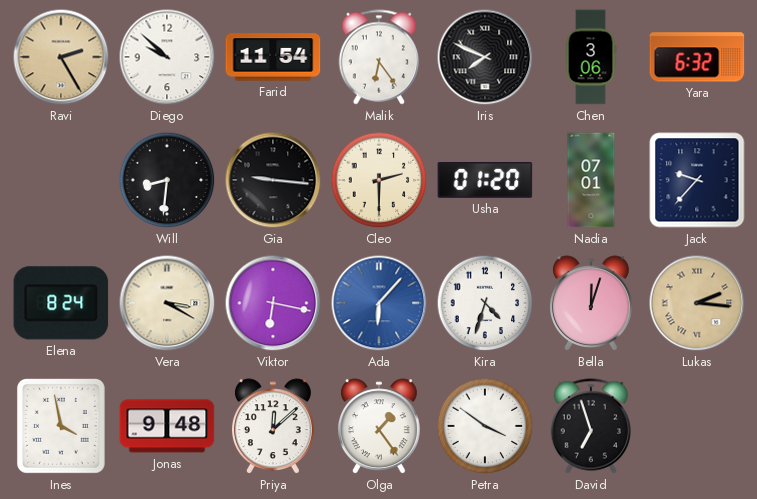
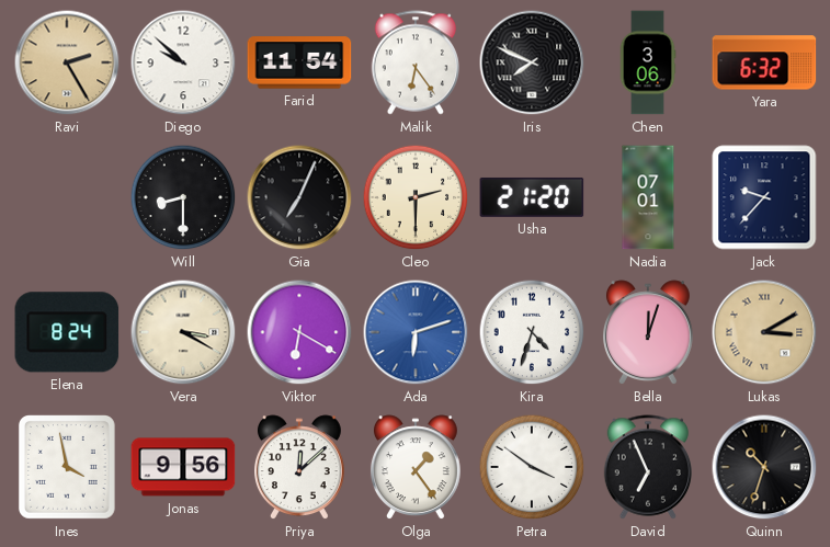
Will: 8:31 -> 8:30 (183, 197)
Gia: 9:16 -> 7:04 (299, 197)
Usha: 01:20 -> 21:20 (532, 197)
Viktor: 6:17 -> 6:20 (299, 332)
Ada: 6:07 -> 6:12 (416, 332)
Lukas: 2:16 -> 3:10 (764, 332)
Jonas: 9:48 -> 9:56 (183, 467)
David: 6:57 -> 6:56 (647, 467)
Quinn: none -> 10:33 (764, 467)
